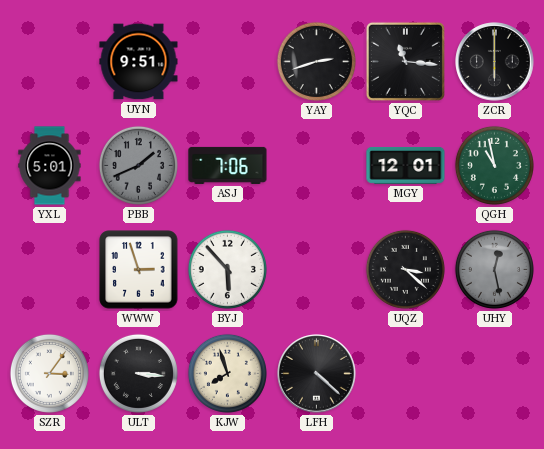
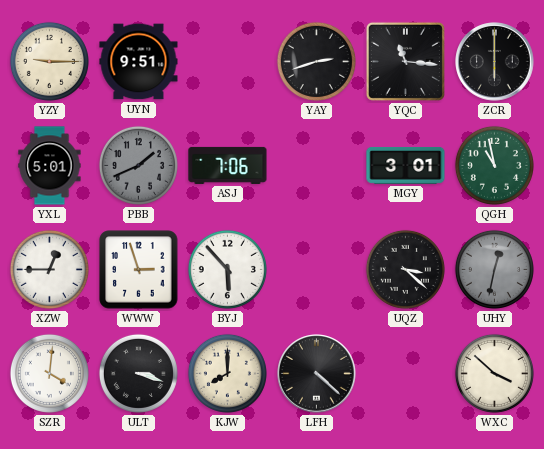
YZY: none -> 9:15 (49, 61)
MGY: 12:01 -> 3:01 (406, 165)
XZW: none -> 12:45 (49, 269)
UHY: 12:28 -> 12:32 (494, 269)
SZR: 3:06 -> 4:01 (49, 373)
ULT: 3:16 -> 3:18 (138, 373)
KJW: 7:57 -> 8:00 (227, 373)
WXC: none -> 3:52 (494, 373)
